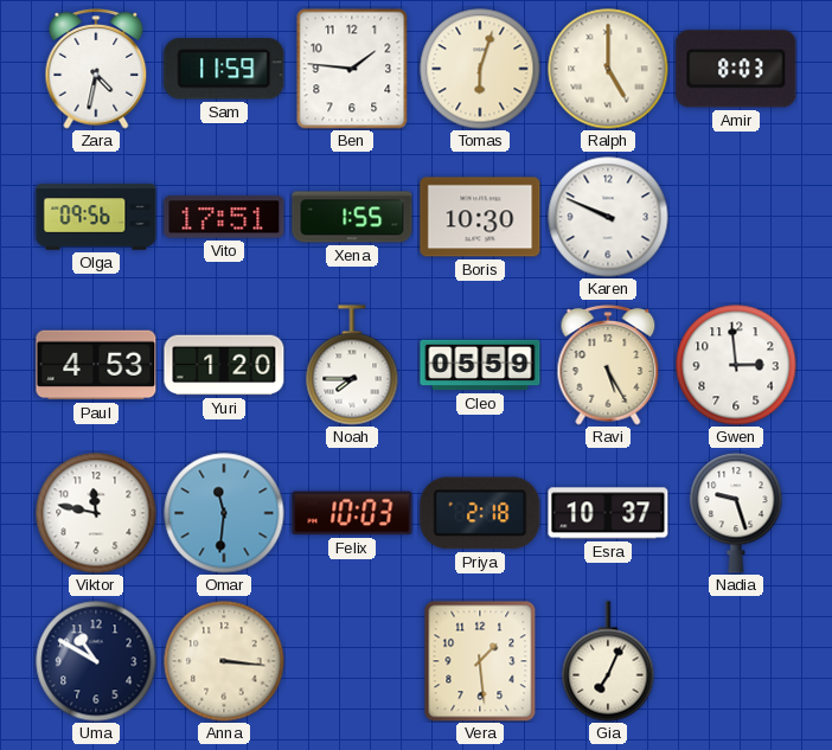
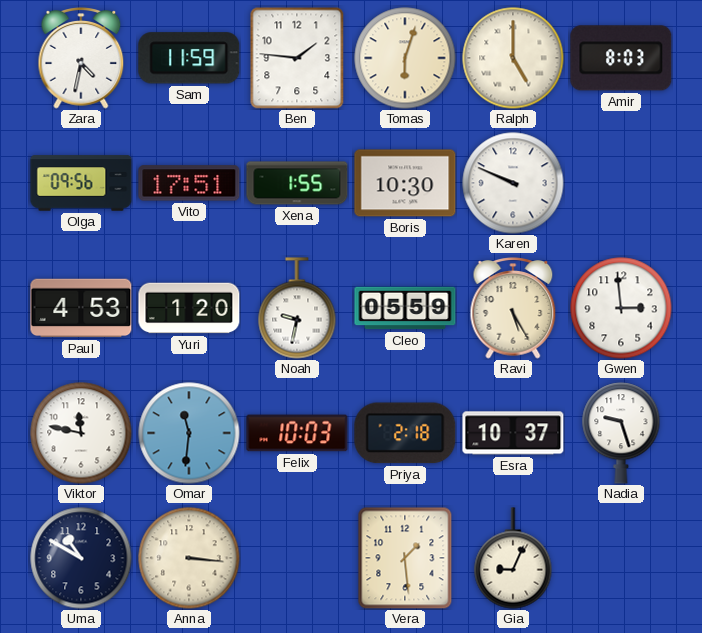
Noah: 7:45 -> 9:32 (297, 308)
Gia: 7:04 -> 9:04 (513, 558)
